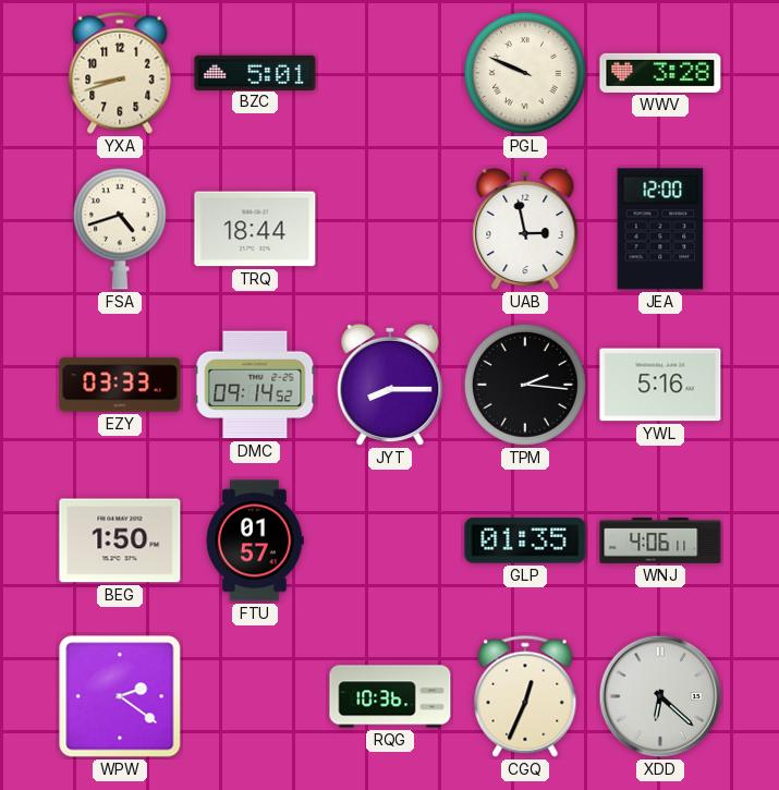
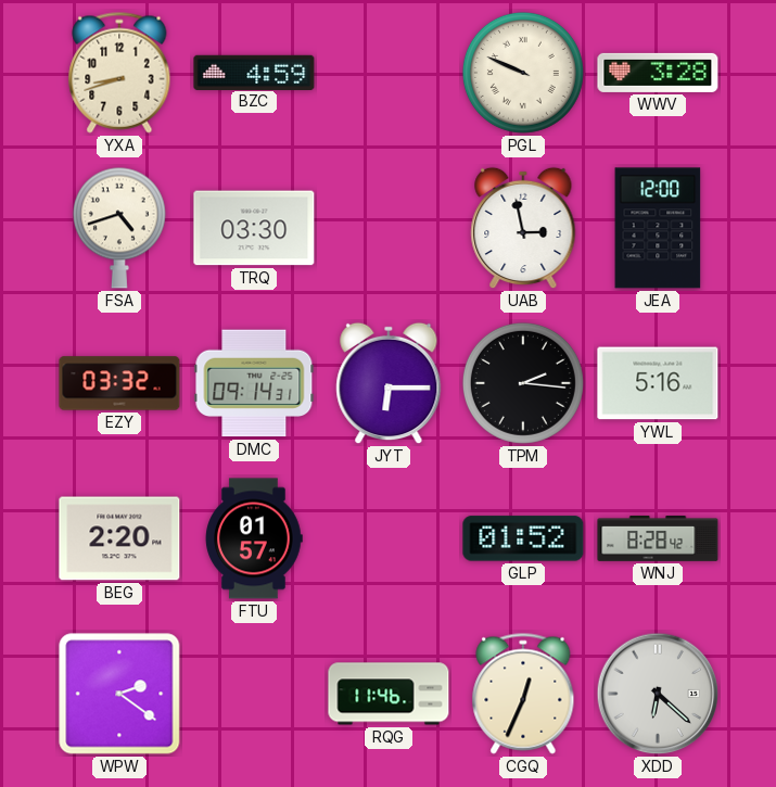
BZC: 5:01 -> 4:59 (254, 72)
TRQ: 18:44 -> 03:30 (254, 228)
EZY: 03:33 -> 03:32 (119, 383)
DMC: 09:14:52 -> 09:14:31 (254, 383)
JYT: 8:15 -> 6:15 (389, 383)
BEG: 1:50 -> 2:20 (119, 538)
GLP: 01:35 -> 01:52 (523, 538)
WNJ: 4:06 -> 8:28 (658, 540)
RQG: 10:36 -> 11:46 (389, 694)
